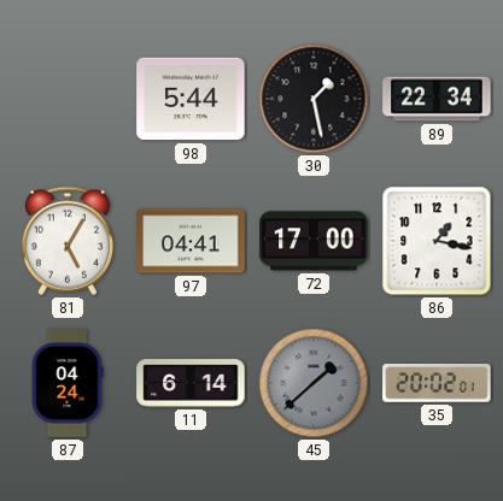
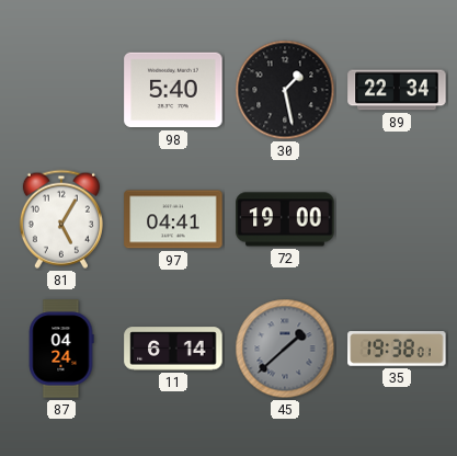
98: 5:44 -> 5:40 (173, 90)
72: 17:00 -> 19:00 (285, 219)
86: 1:17 -> none (437, 241)
35: 20:02 -> 19:38 (397, 349)
